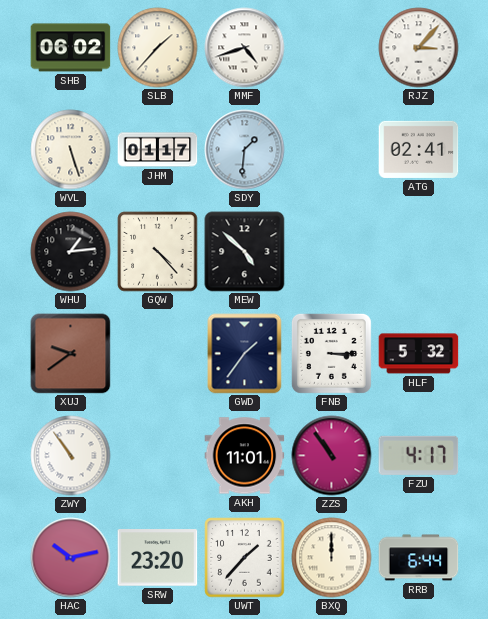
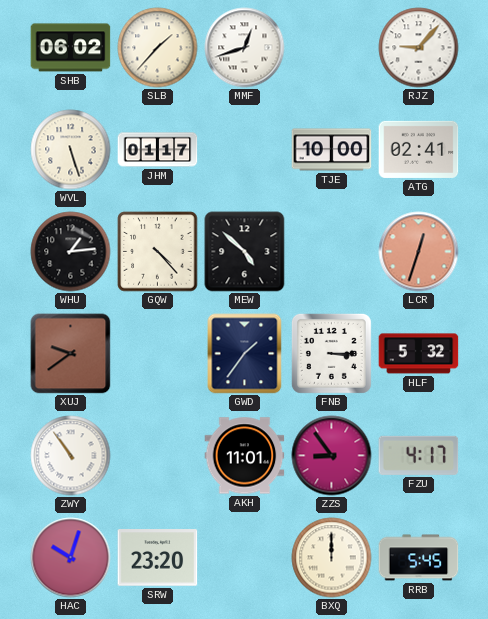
MMF: 4:42 -> 12:42 (245, 48)
RJZ: 3:07 -> 9:07 (419, 48)
SDY: 1:31 -> none (245, 150)
TJE: none -> 10:00 (332, 150)
LCR: none -> 12:33 (419, 252)
ZZS: 10:54 -> 8:54 (332, 456)
HAC: 10:13 -> 10:03 (71, 558)
UWT: 1:37 -> none (245, 558)
RRB: 6:44 -> 5:45 (419, 558)
